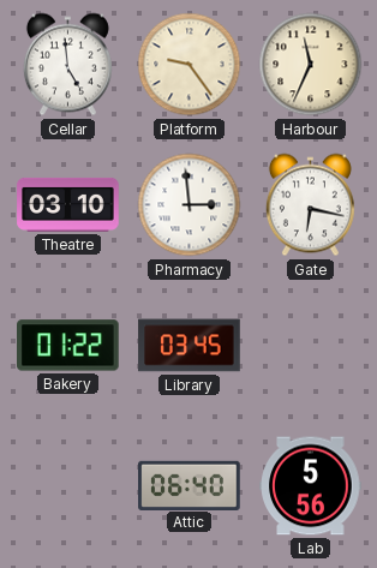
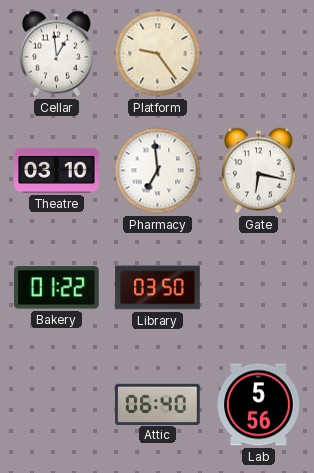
Cellar: 4:59 -> 12:59 (56, 54)
Harbour: 11:34 -> none (311, 65)
Pharmacy: 2:59 -> 6:59 (158, 171)
Library: 03:45 -> 03:50 (158, 288)
